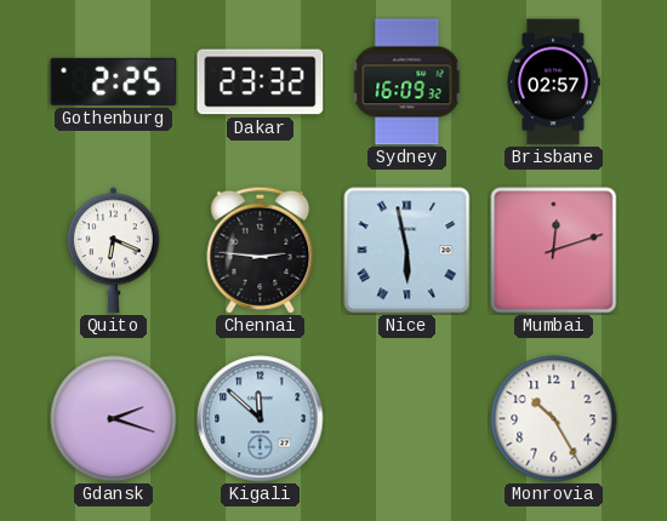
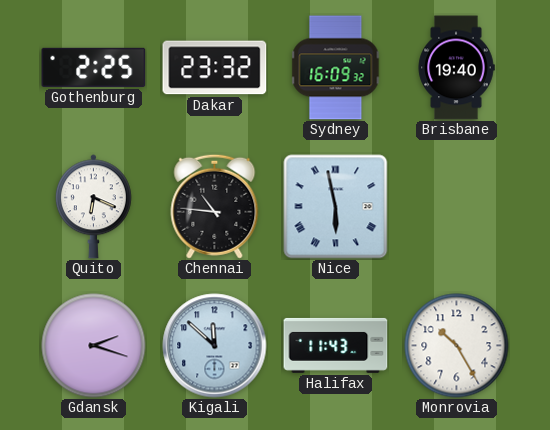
Brisbane: 02:57 -> 19:40 (456, 68)
Chennai: 2:46 -> 10:46 (215, 206)
Mumbai: 12:12 -> none (554, 251)
Halifax: none -> 11:43 (336, 345)
